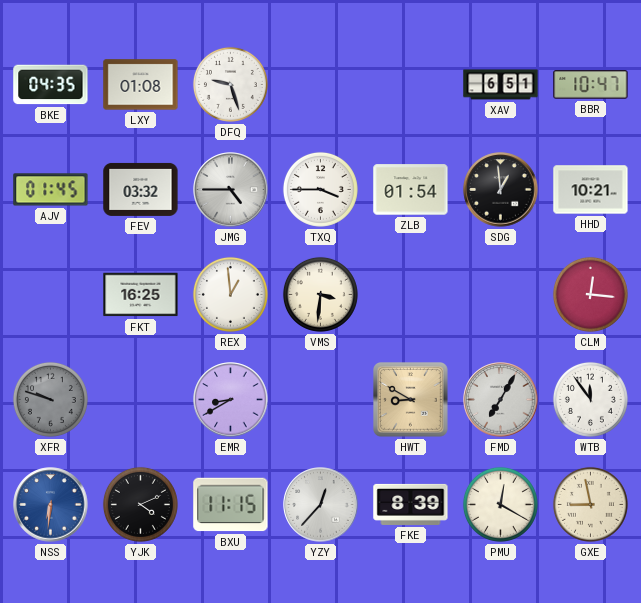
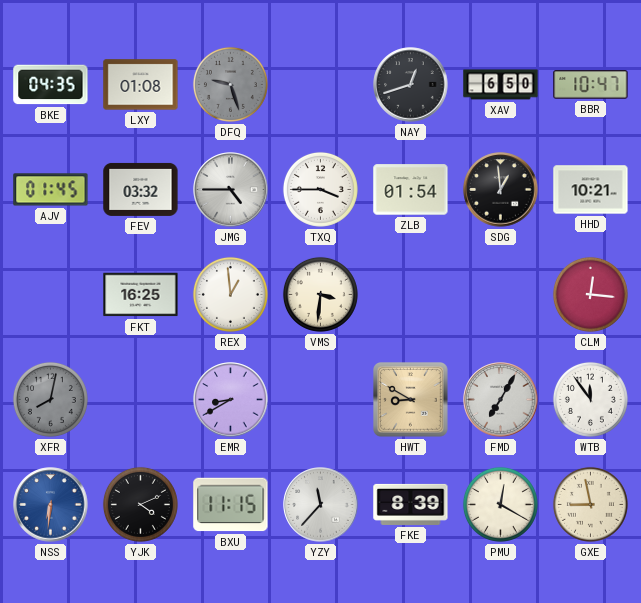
DFQ dial: white -> grey (230, 84)
NAY: none -> 12:42 (411, 85)
XAV: 6:51 -> 6:50 (501, 85)
XFR: 9:48 -> 8:02 (50, 399)
YZY: 12:37 -> 11:37 (321, 505)
